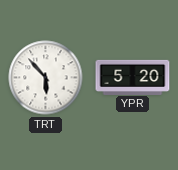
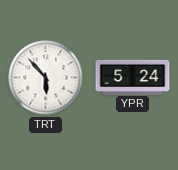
YPR: 5:20 -> 5:24 (133, 77)
